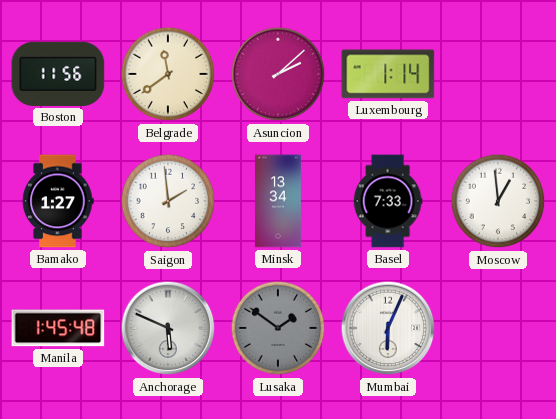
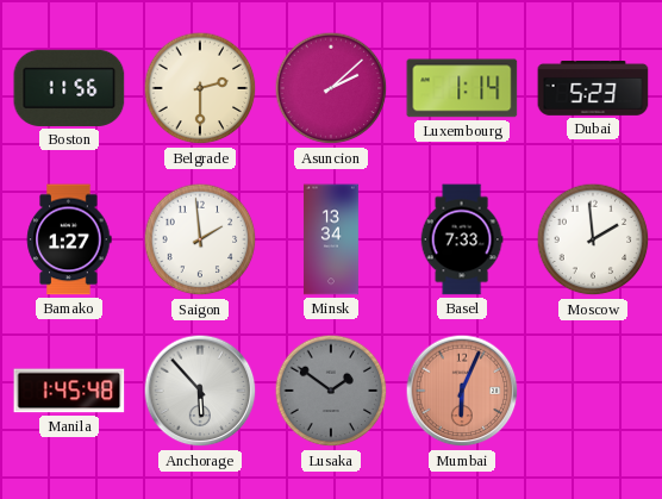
Belgrade: 11:39 -> 2:30 (200, 88)
Dubai: none -> 5:23 (593, 89)
Moscow: 12:59 -> 1:59 (593, 239)
Anchorage: 5:49 -> 5:53 (200, 391)
Mumbai dial: white -> salmon (462, 391)
